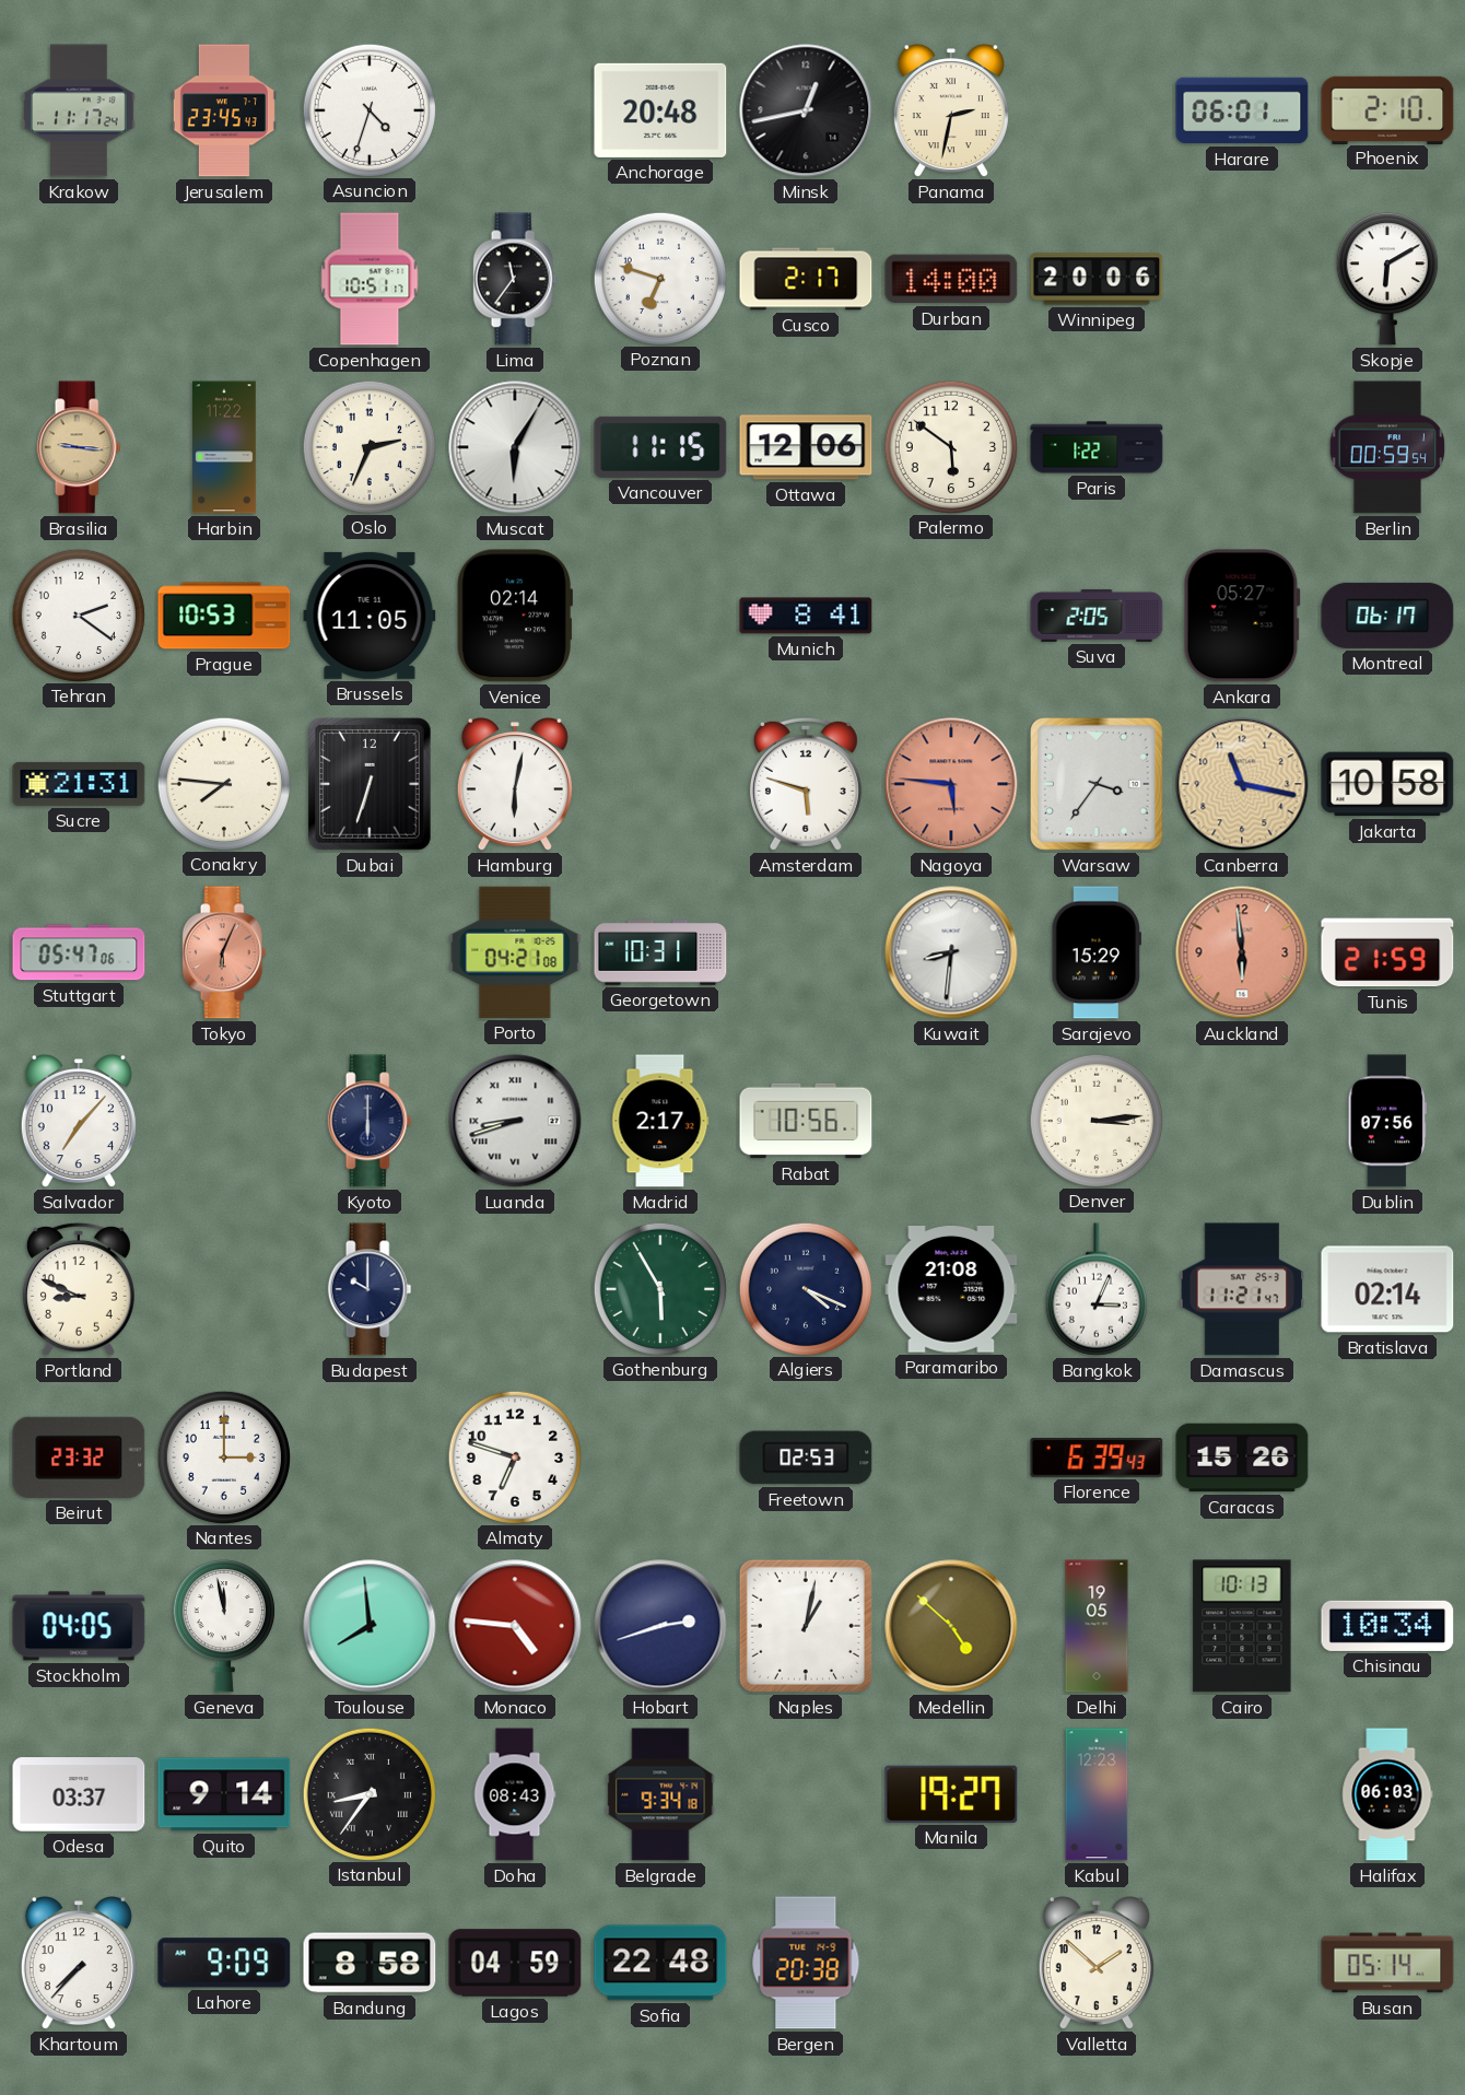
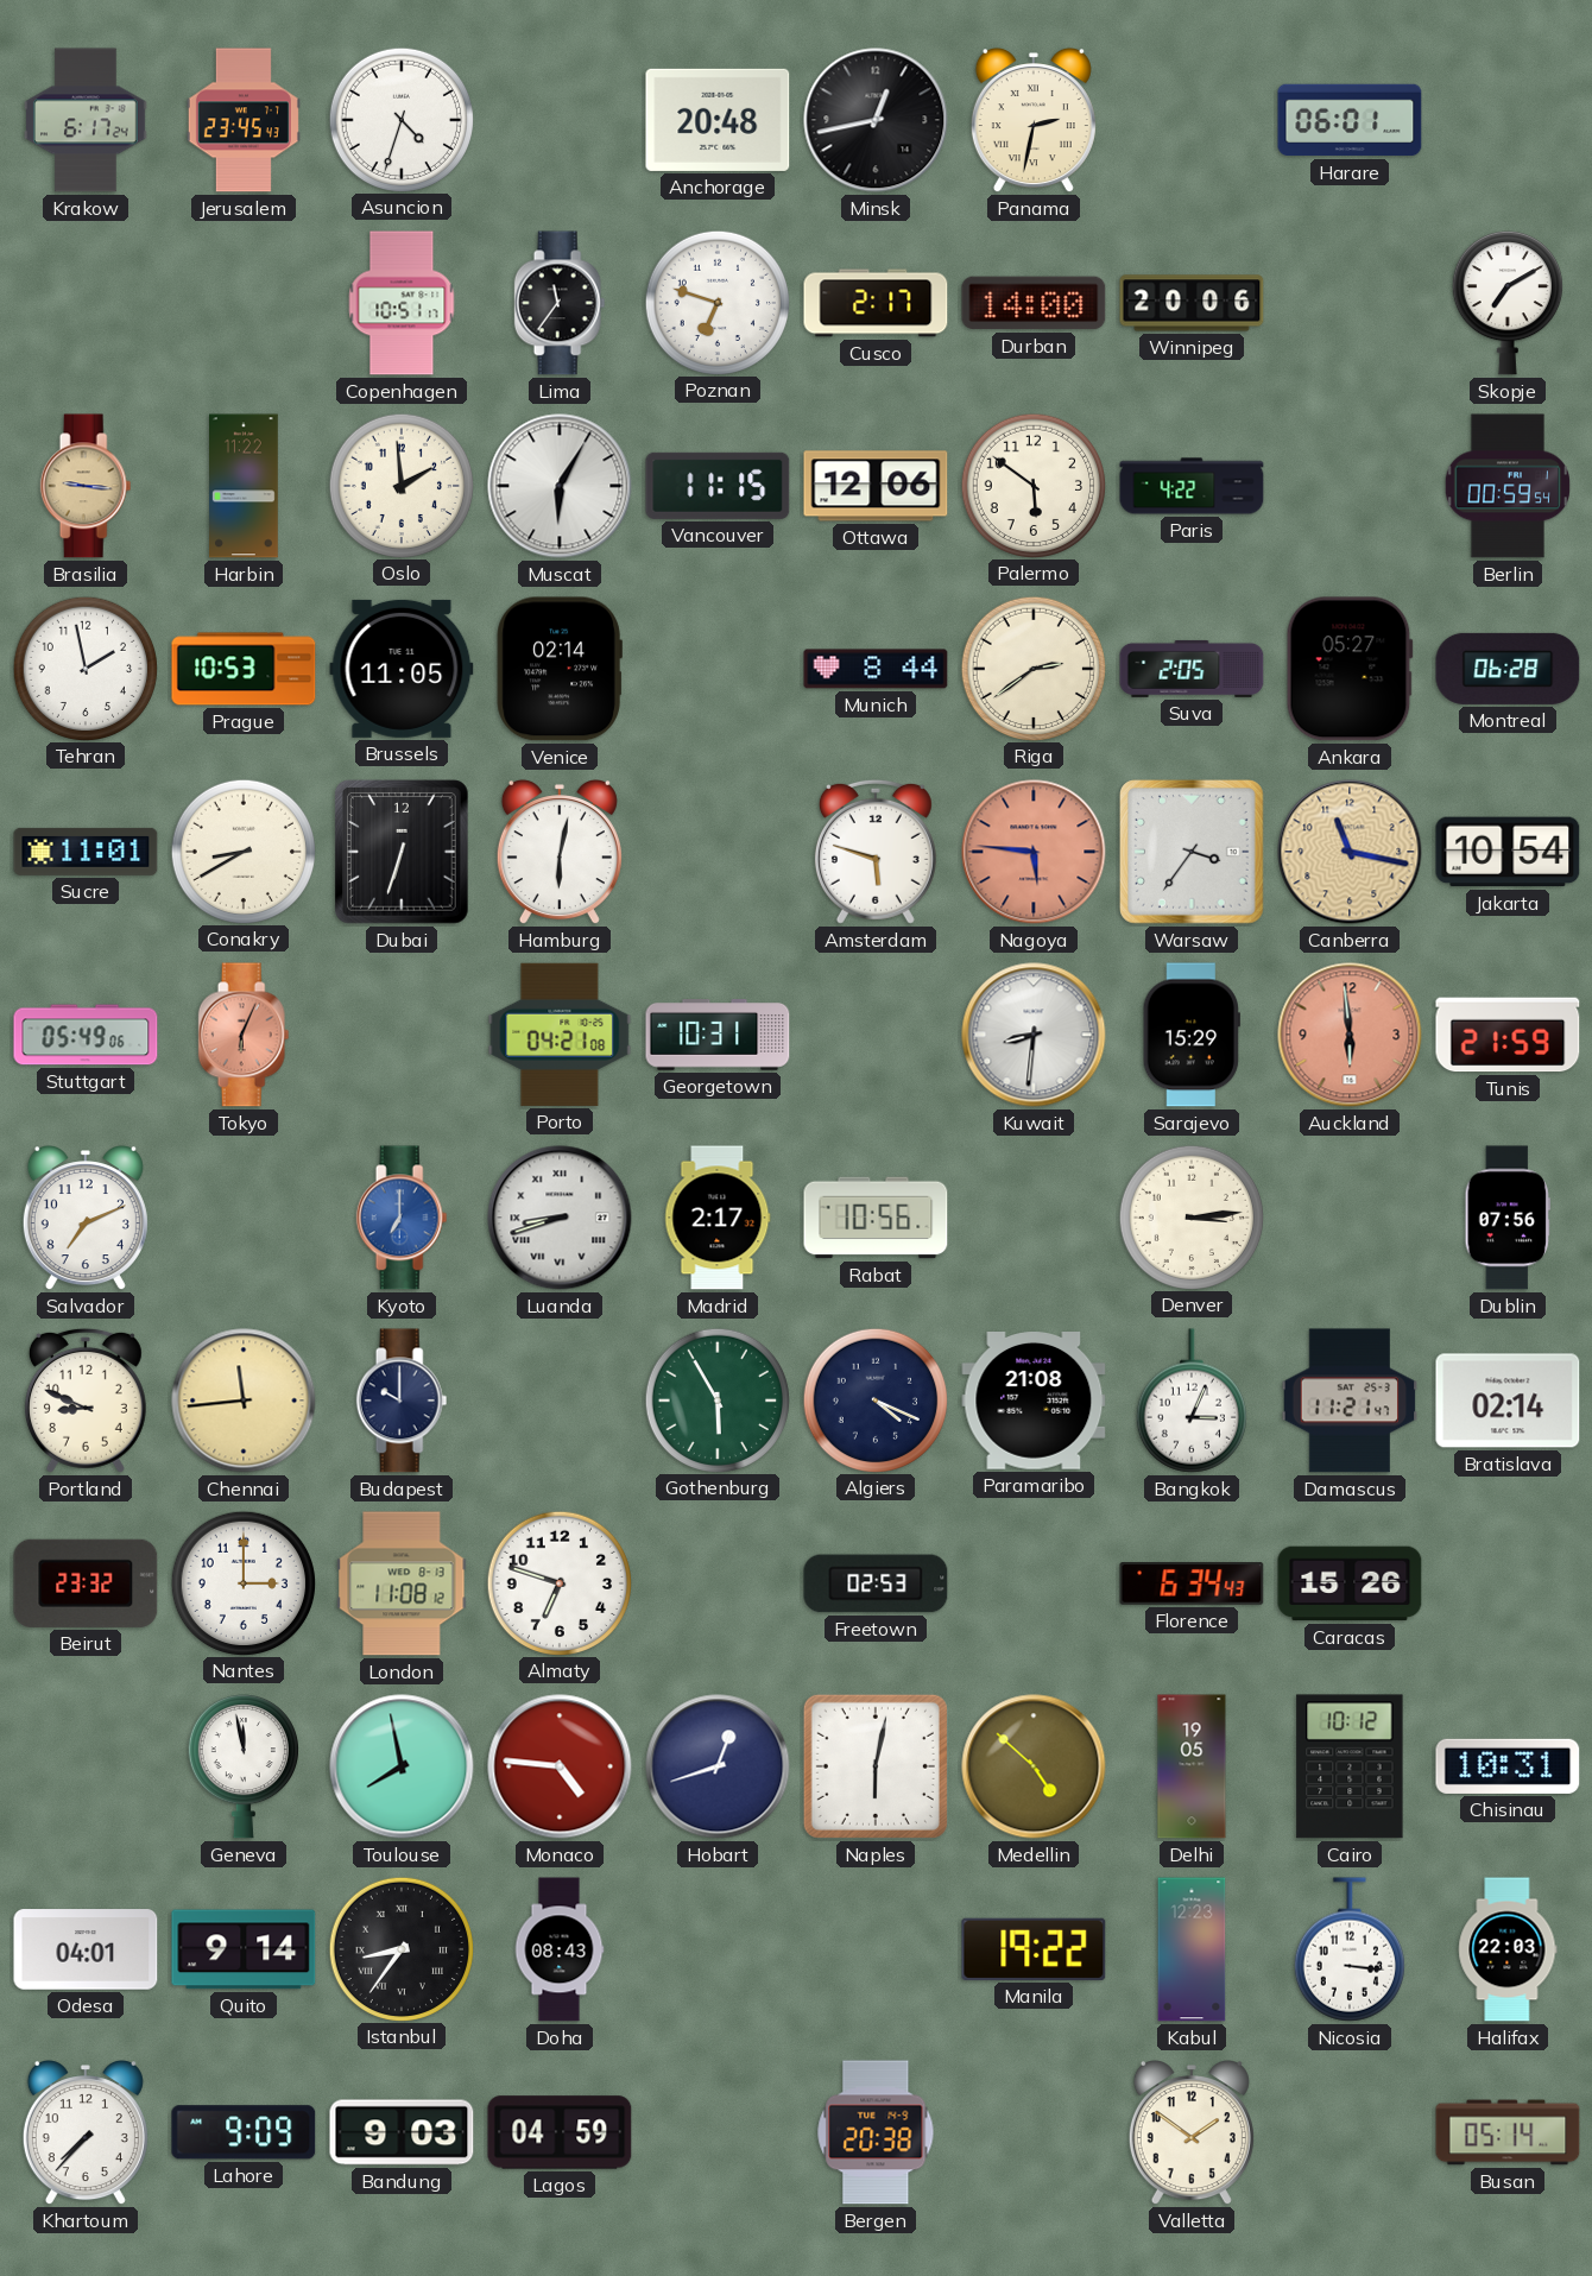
Krakow: 11:17 -> 6:17 (86, 120)
Phoenix: 2:10 -> none (1387, 109)
Skopje: 6:10 -> 7:10 (1508, 304)
Oslo: 2:34 -> 1:59 (400, 485)
Paris: 1:22 -> 4:22 (1192, 486)
Tehran: 2:21 -> 1:58 (84, 668)
Munich: 8:41 -> 8:44 (876, 669)
Riga: none -> 2:39 (1032, 668)
Montreal: 06:17 -> 06:28 (1508, 669)
Sucre: 21:31 -> 11:01 (86, 852)
Conakry: 7:46 -> 8:40 (242, 851)
Jakarta: 10:58 -> 10:54 (1508, 852)
Stuttgart: 05:47 -> 05:49 (86, 1035)
Salvador: 7:07 -> 7:11 (86, 1219)
Kyoto: 6:00 -> 7:00 (402, 1218)
Kyoto dial: navy -> blue (402, 1218)
Chennai: none -> 11:44 (244, 1401)
London: none -> 11:08 (402, 1583)
Florence: 6:39 -> 6:34 (1192, 1583)
Stockholm: 04:05 -> none (79, 1626)
Toulouse: 7:59 -> 7:58 (402, 1766)
Hobart: 2:42 -> 12:42 (718, 1766)
Naples: 1:02 -> 6:02 (876, 1766)
Cairo: 10:13 -> 10:12 (1350, 1766)
Chisinau: 10:34 -> 10:31 (1508, 1766)
Odesa: 03:37 -> 04:01 (86, 1949)
Belgrade: 9:34 -> none (660, 1794)
Manila: 19:27 -> 19:22 (1034, 1949)
Nicosia: none -> 3:16 (1350, 1949)
Halifax: 06:03 -> 22:03 (1508, 1949)
Bandung: 8:58 -> 9:03 (402, 2132)
Sofia: 22:48 -> none (660, 1963)
Valletta: 1:52 -> 1:51 (1192, 2133)
